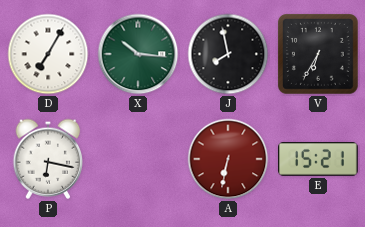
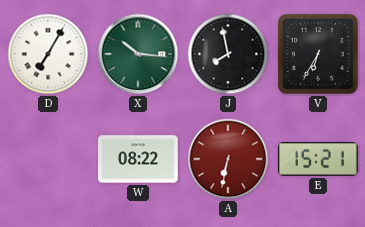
P: 6:17 -> none (48, 159)
W: none -> 08:22 (138, 159)
